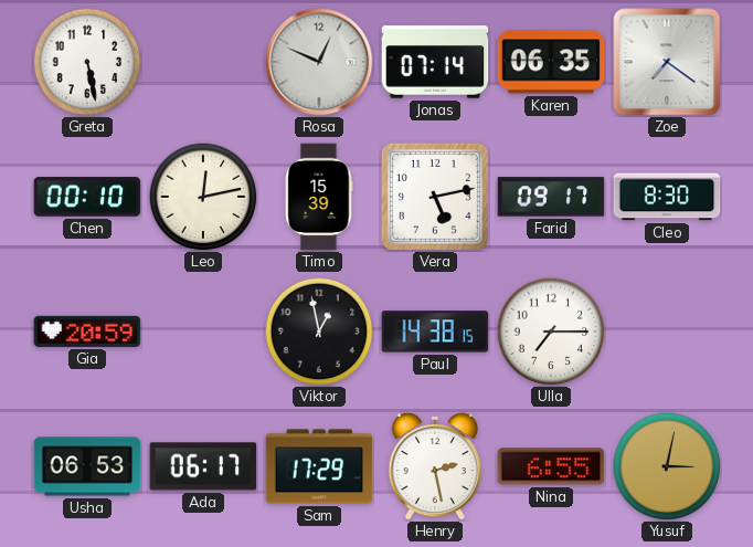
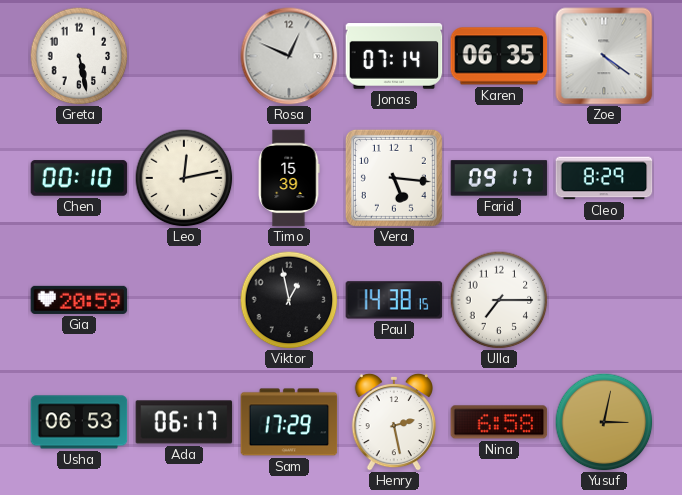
Zoe: 7:21 -> 4:21 (604, 56)
Vera: 5:13 -> 5:16 (394, 178)
Cleo: 8:30 -> 8:29 (604, 178)
Nina: 6:55 -> 6:58 (499, 422)
